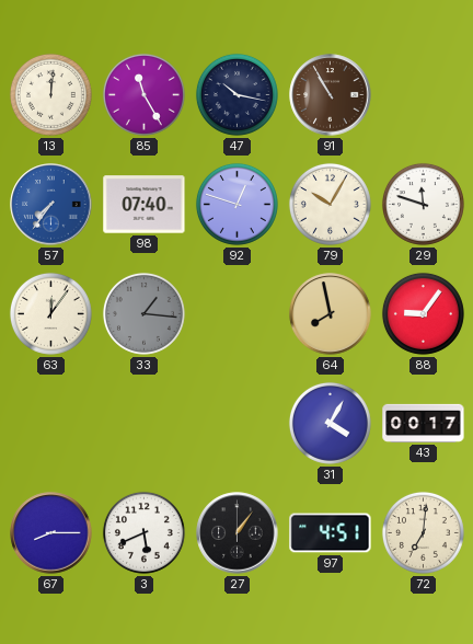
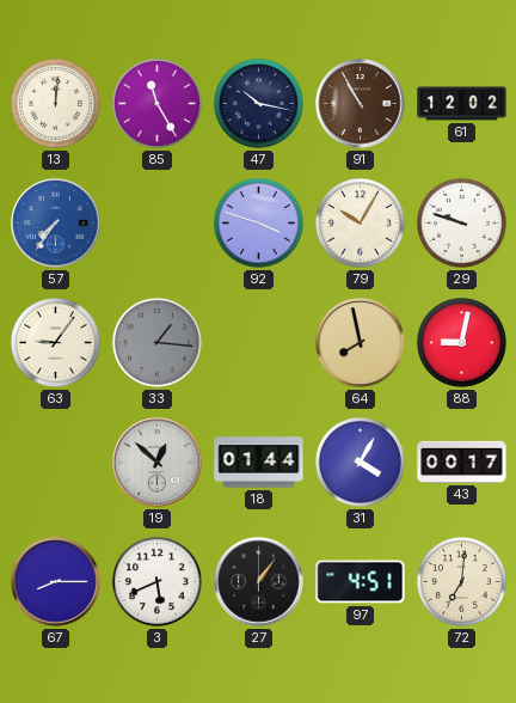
61: none -> 12:02 (462, 104)
98: 07:40 -> none (145, 205)
92: 12:48 -> 3:48 (258, 222)
29: 11:48 -> 9:48 (461, 222)
63: 12:06 -> 9:06 (55, 342)
88: 9:06 -> 9:02 (461, 342)
19: none -> 12:52 (158, 463)
18: none -> 01:44 (259, 463)
